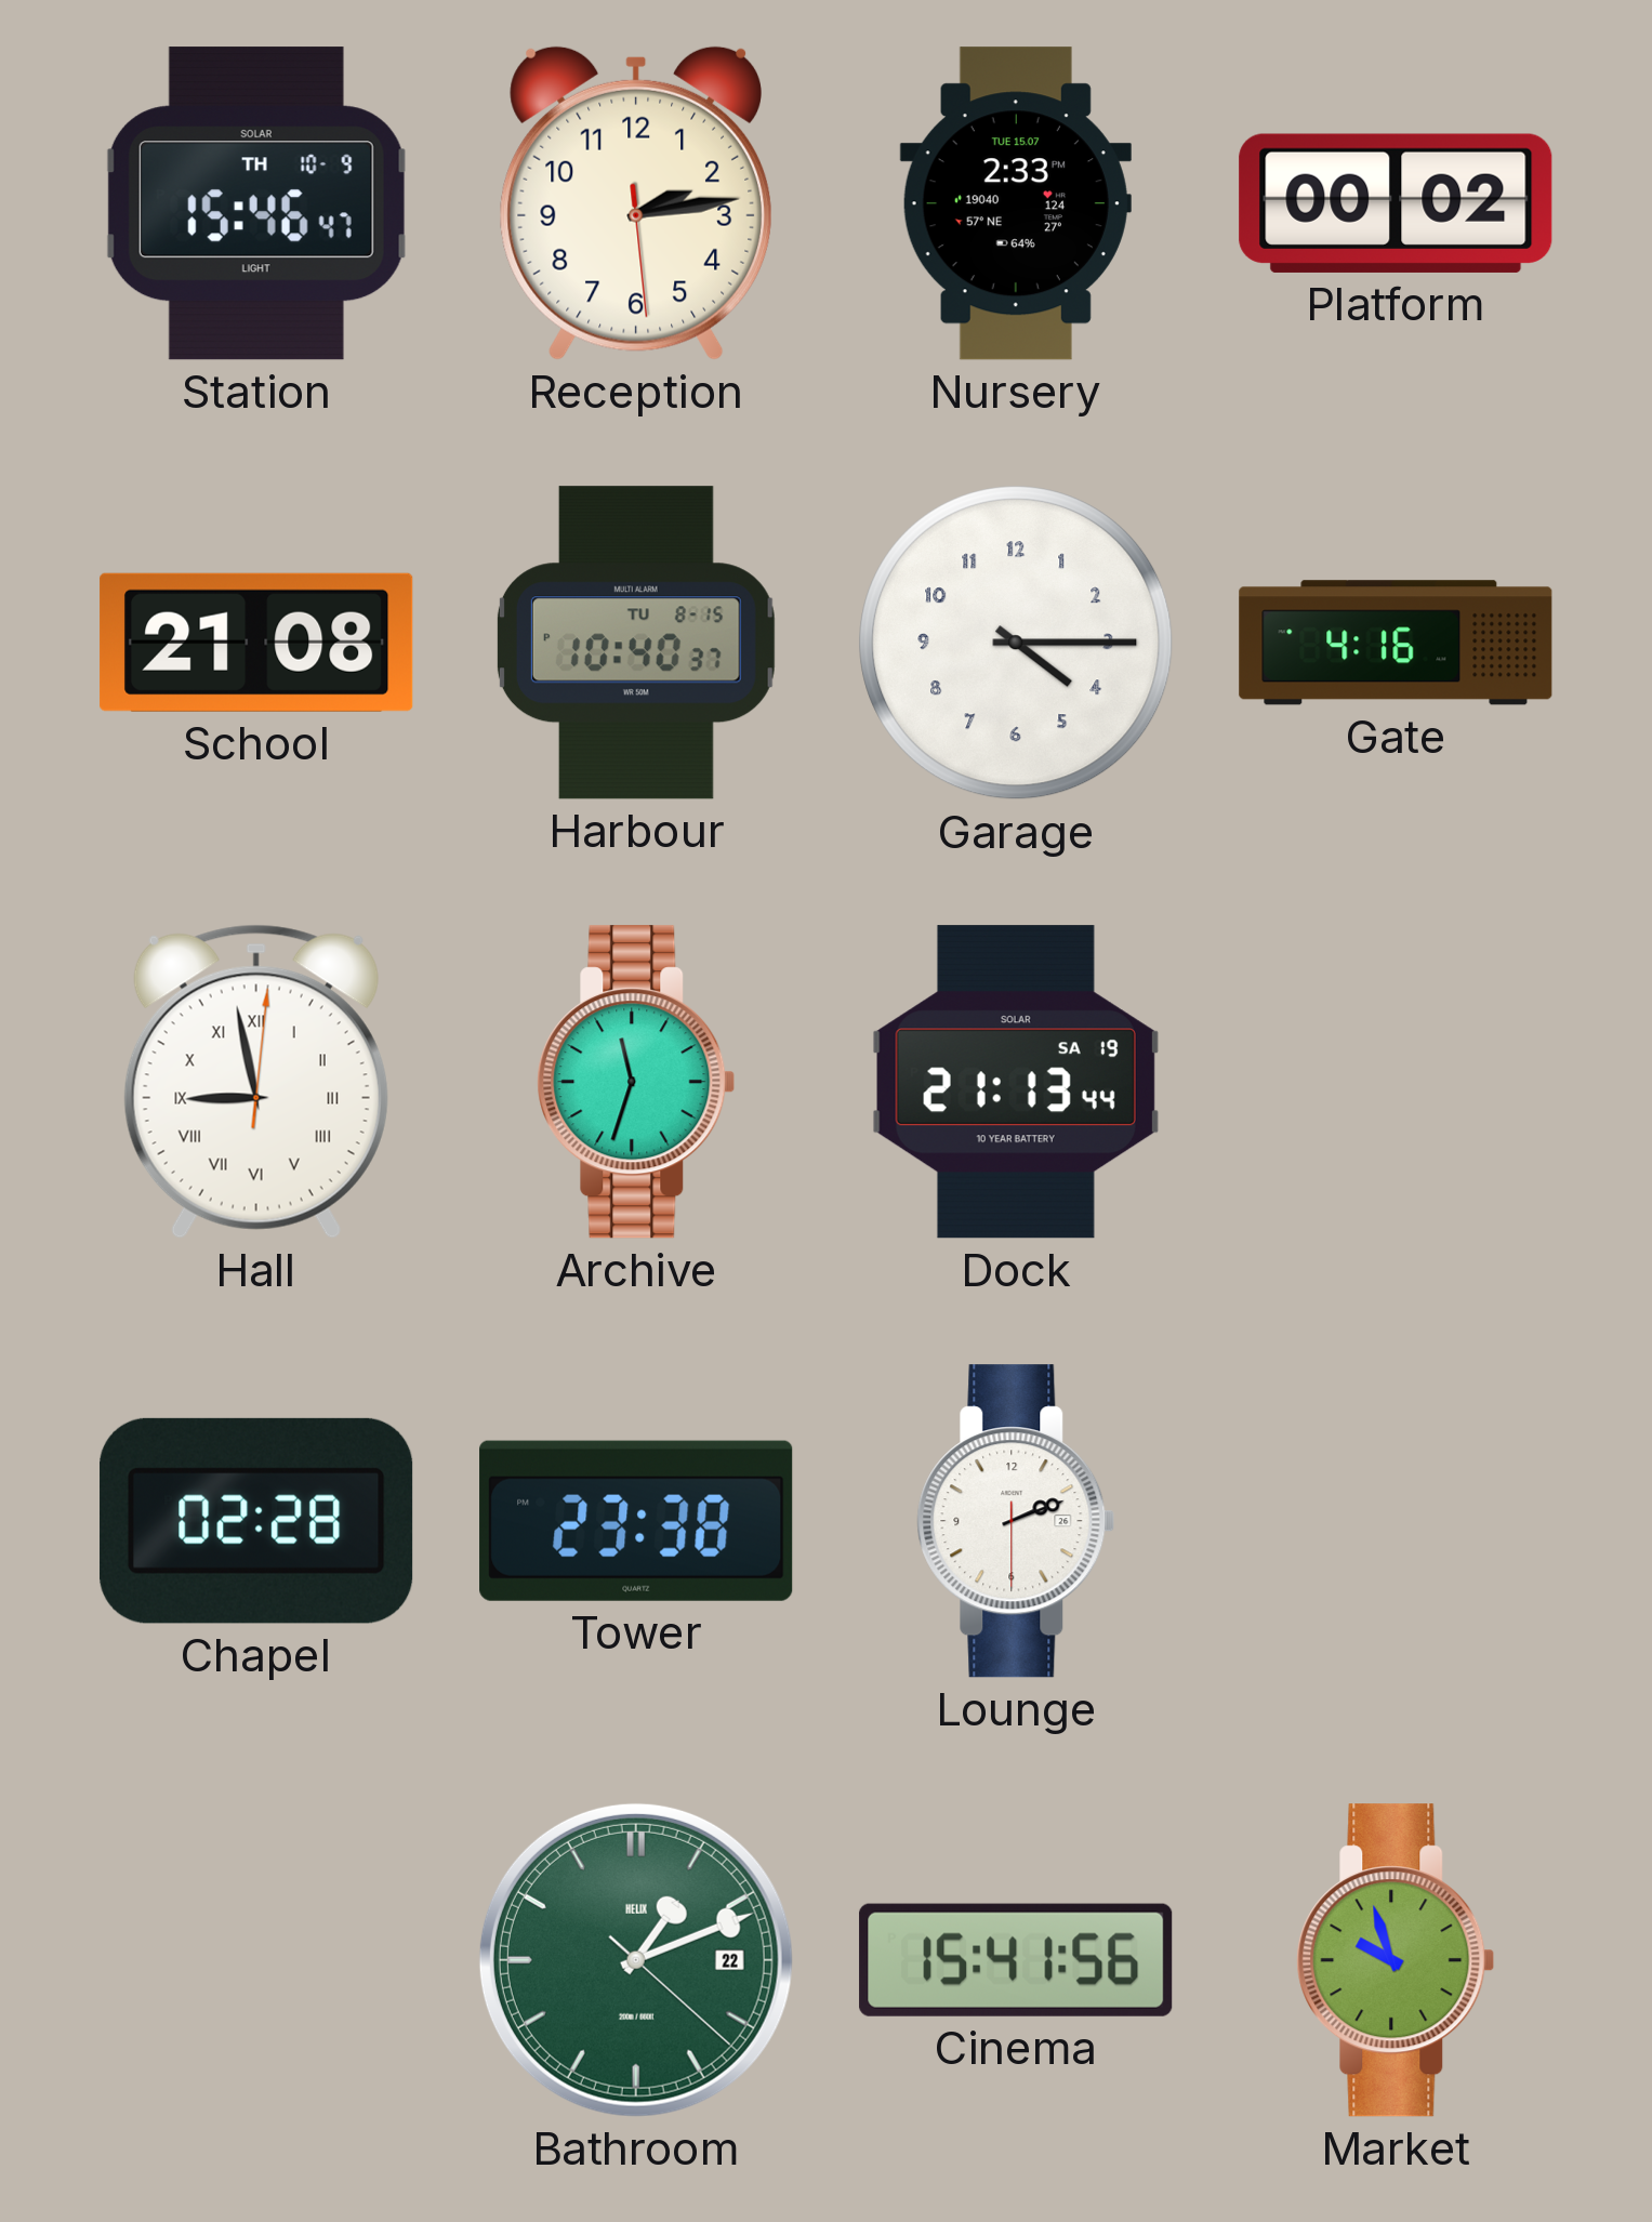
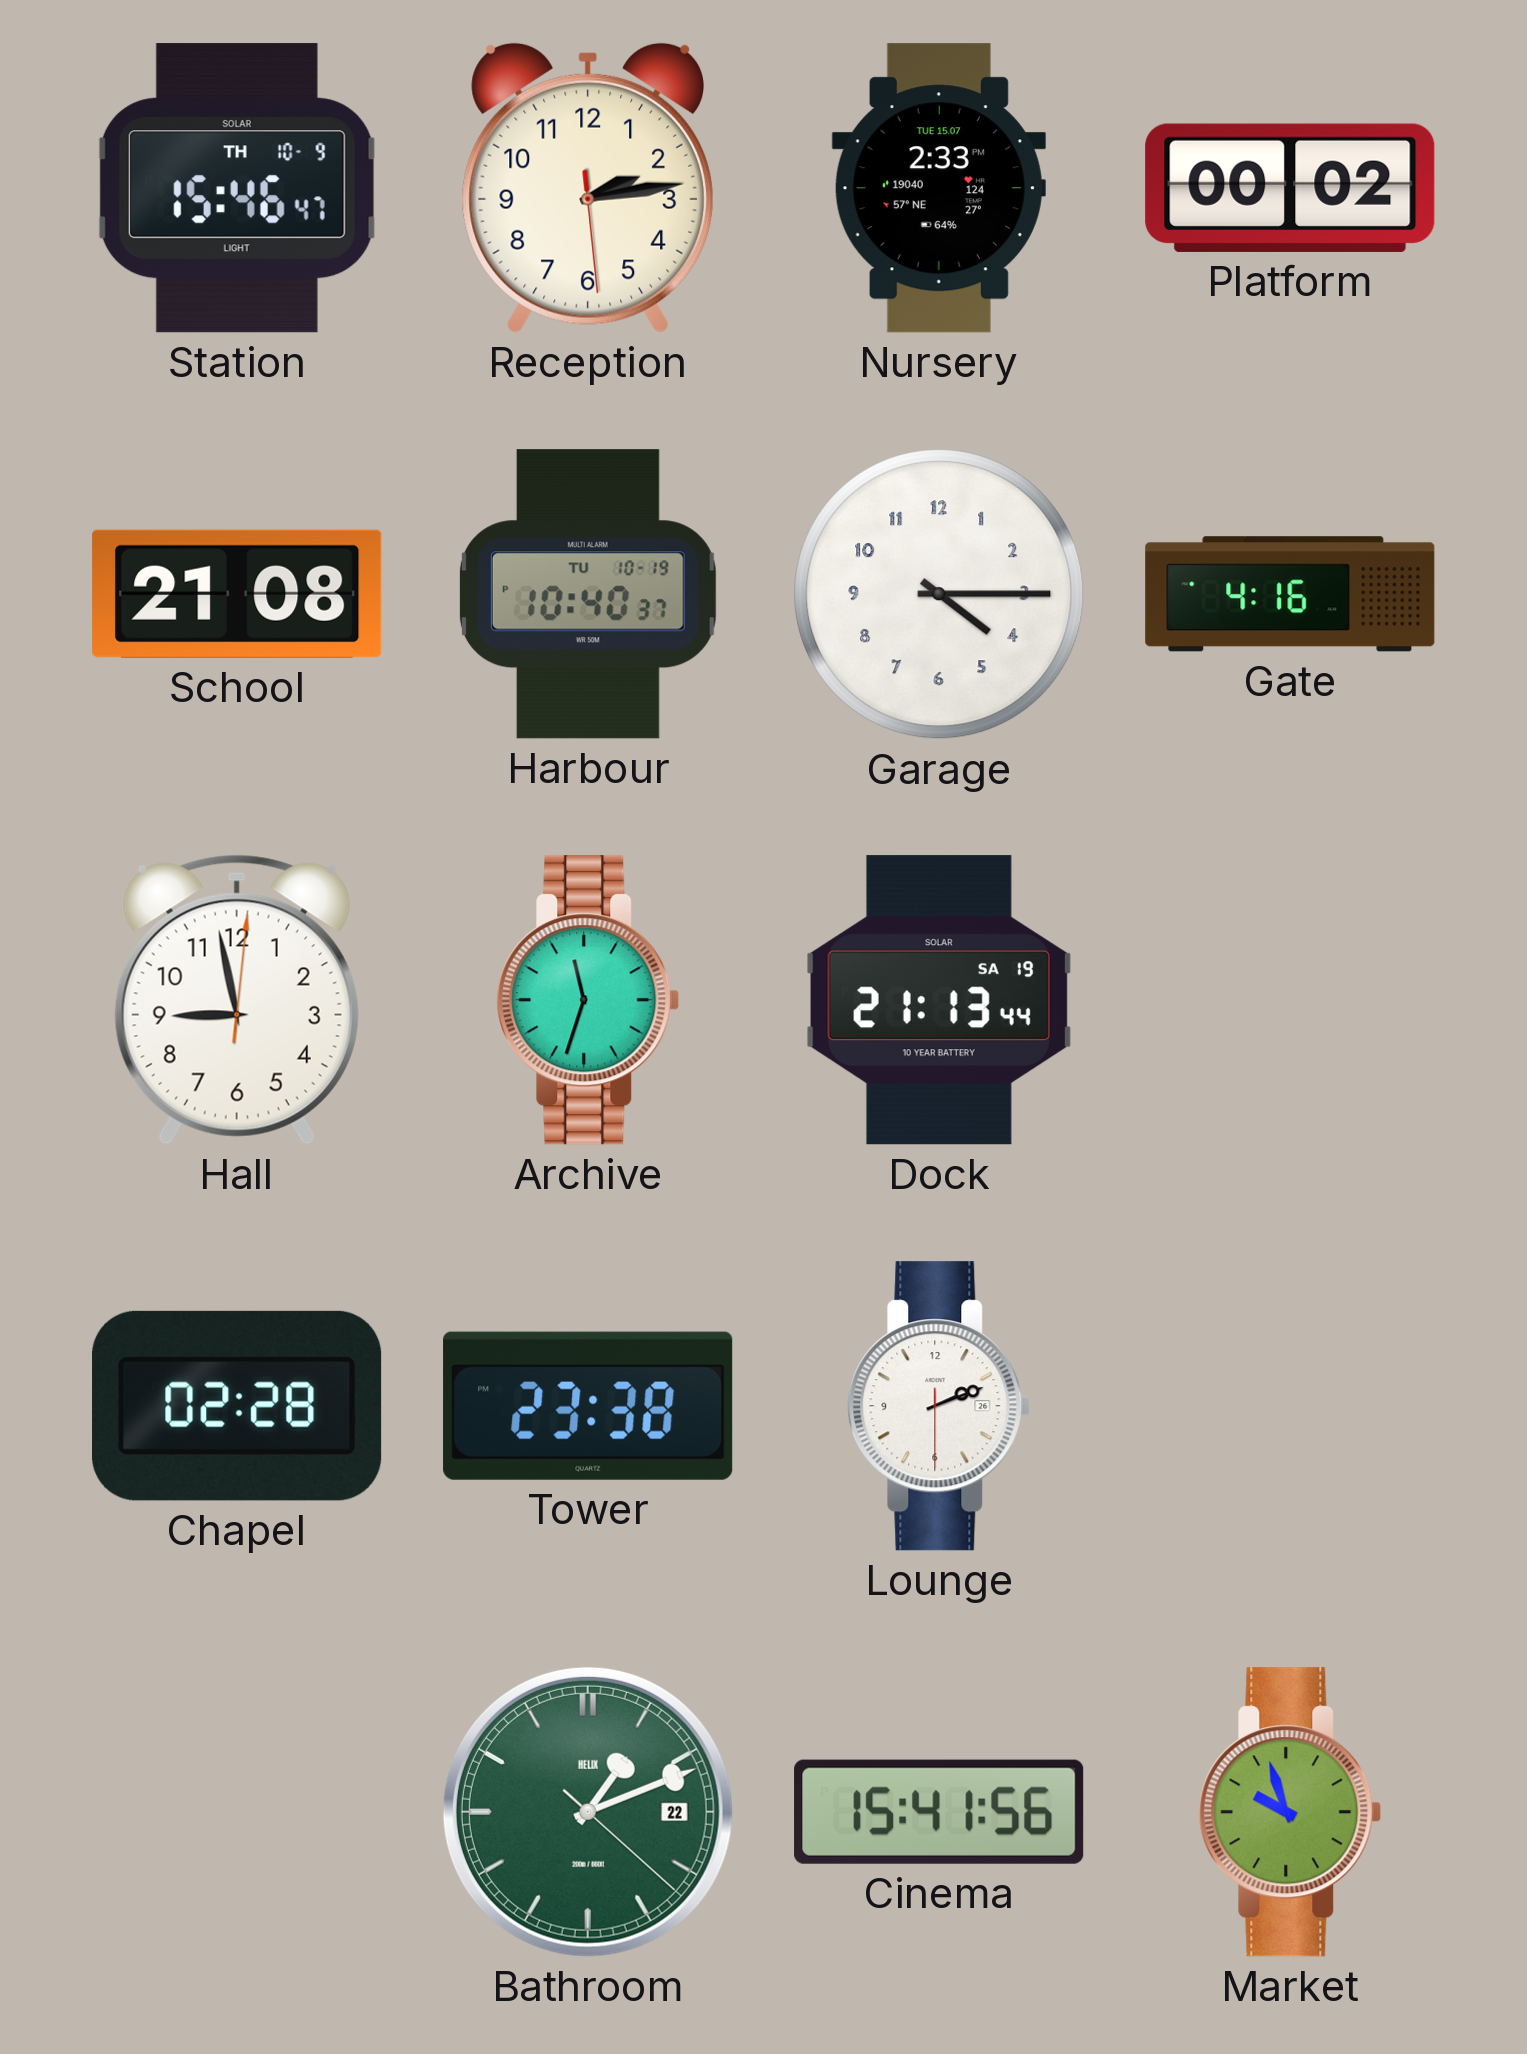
Harbour date: TU 8-15 -> TU 10-19 (588, 594)
Hall numerals: Roman -> Arabic (237, 1000)
